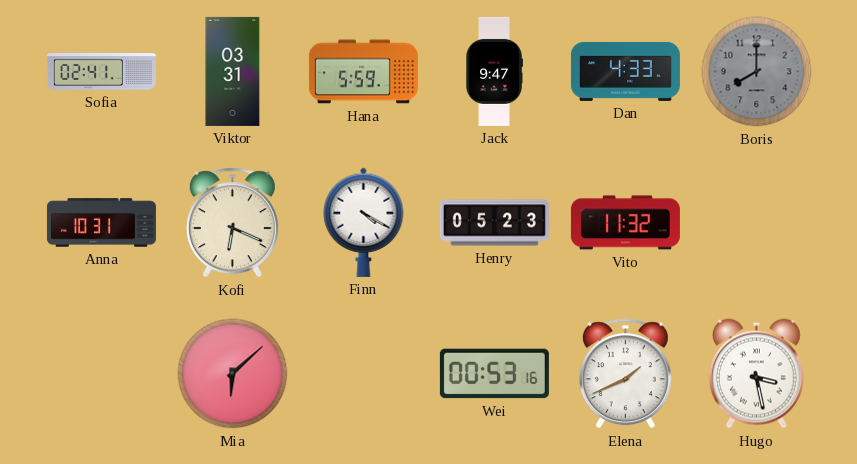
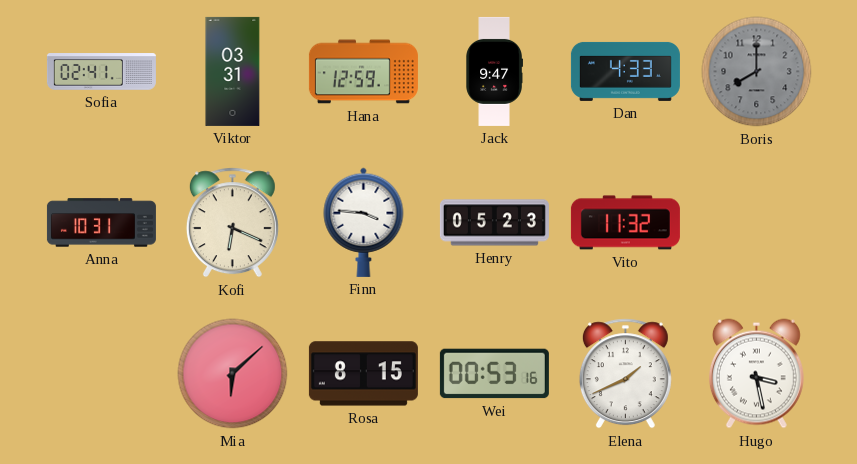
Hana: 5:59 -> 12:59 (363, 72)
Finn: 4:20 -> 3:46 (364, 222)
Rosa: none -> 8:15 (363, 374)
